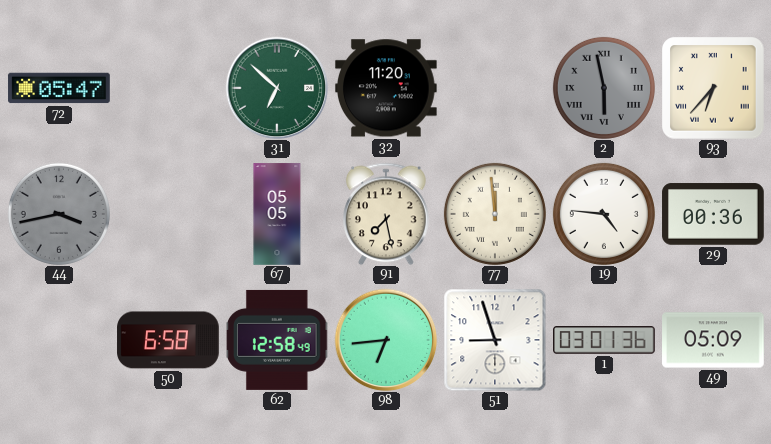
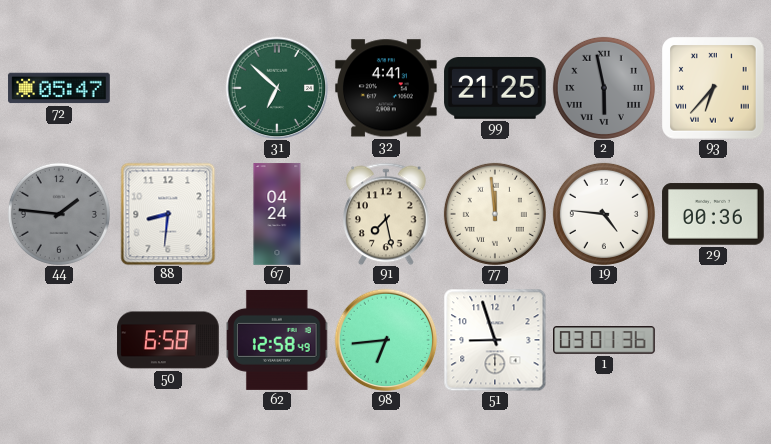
32: 11:20 -> 4:41 (387, 88)
99: none -> 21:25 (495, 89)
44: 3:43 -> 1:46 (59, 214)
88: none -> 8:31 (168, 214)
67: 05:05 -> 04:24 (277, 214)
49: 05:09 -> none (713, 340)
